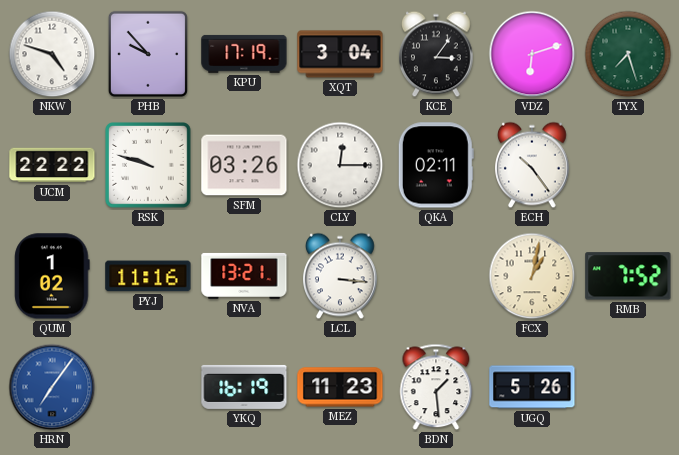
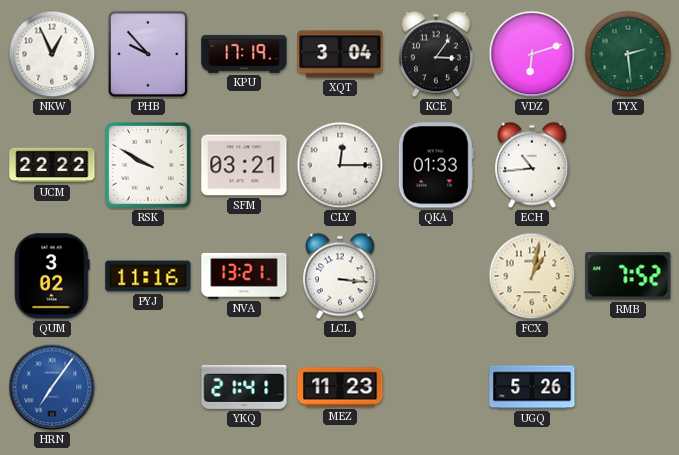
NKW: 4:48 -> 12:56 (52, 54)
TYX: 7:27 -> 2:29 (628, 54)
RSK: 9:48 -> 9:50 (149, 166)
SFM: 03:26 -> 03:21 (244, 165)
QKA: 02:11 -> 01:33 (436, 165)
ECH: 10:24 -> 10:44 (533, 165)
QUM: 1:02 -> 3:02 (52, 276)
YKQ: 16:19 -> 21:41 (244, 387)
BDN: 1:29 -> none (436, 387)
